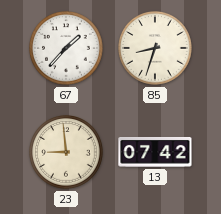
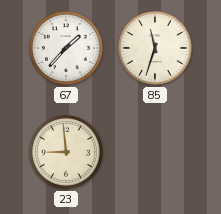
85: 8:33 -> 11:33 (156, 49)
13: 07:42 -> none (155, 152)
